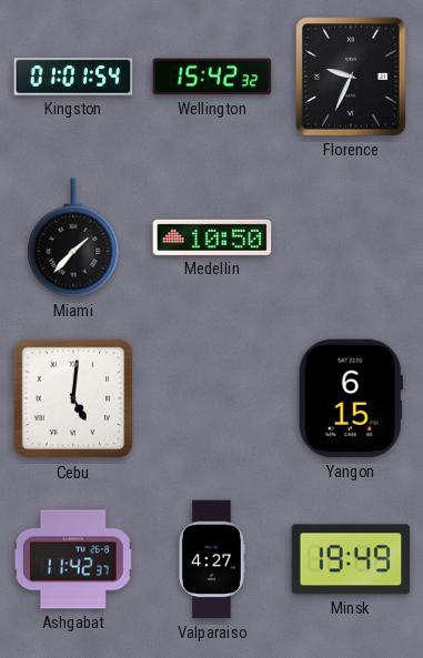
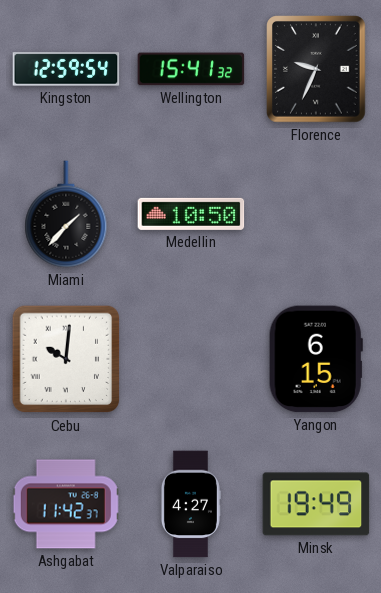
Kingston: 01:01 -> 12:59 (66, 69)
Wellington: 15:42 -> 15:41 (191, 69)
Cebu: 5:01 -> 10:01 (66, 359)
